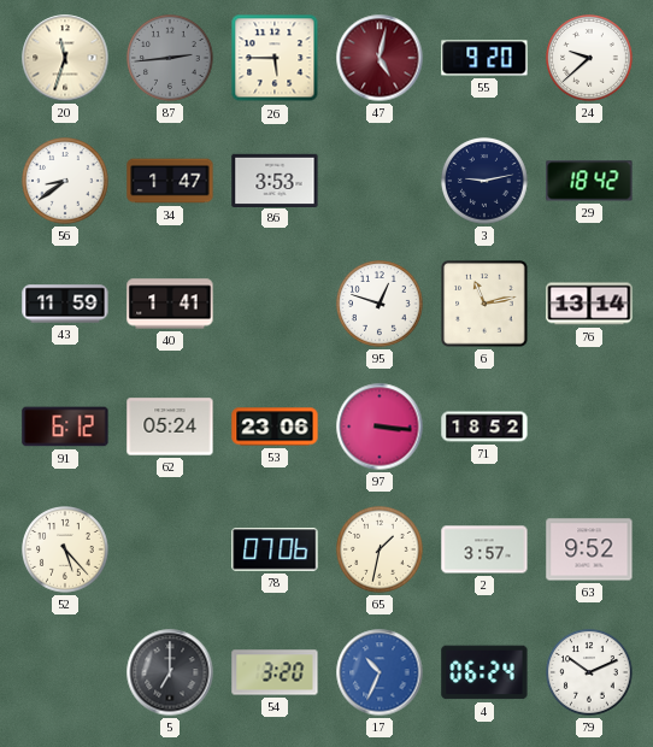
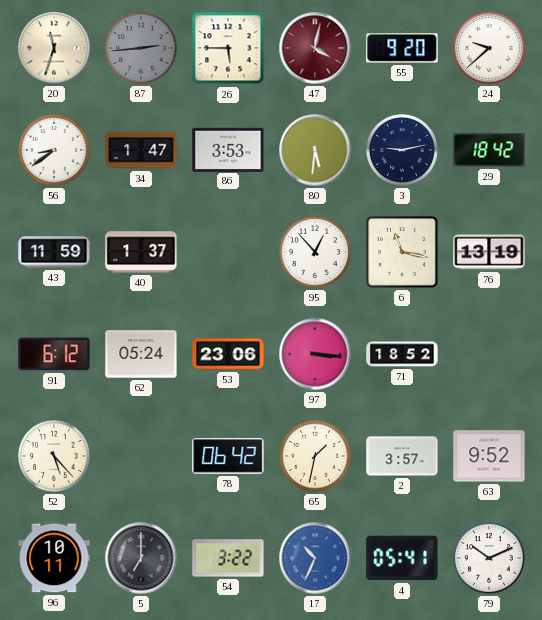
47: 5:02 -> 4:02 (315, 48)
80: none -> 5:31 (315, 150)
40: 1:41 -> 1:37 (141, 252)
95: 12:48 -> 12:53 (316, 253)
6: 11:13 -> 11:17 (402, 252)
76: 13:14 -> 13:19 (489, 252)
78: 07:06 -> 06:42 (228, 456)
96: none -> 10:11 (54, 558)
54: 3:20 -> 3:22 (228, 558)
4: 06:24 -> 05:41 (402, 558)
